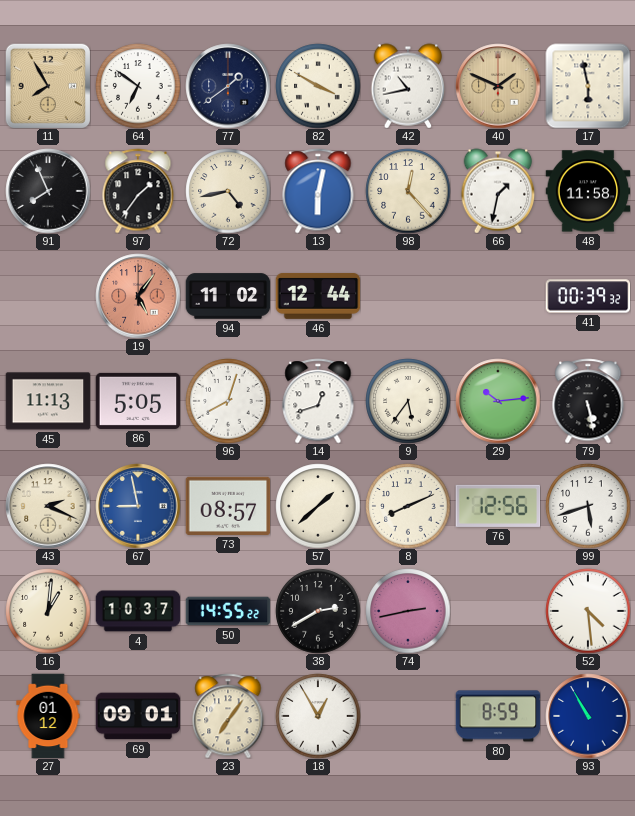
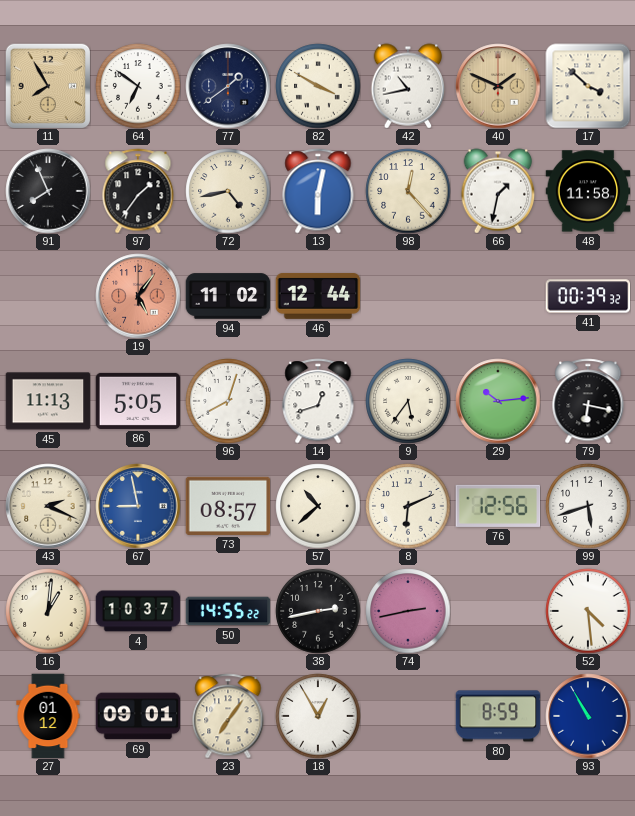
17: 5:58 -> 3:52 (588, 86)
79: 5:28 -> 6:17 (588, 401)
57: 1:38 -> 10:38 (318, 506)
8: 8:11 -> 6:11 (408, 506)
38: 2:40 -> 2:43 (318, 611)
